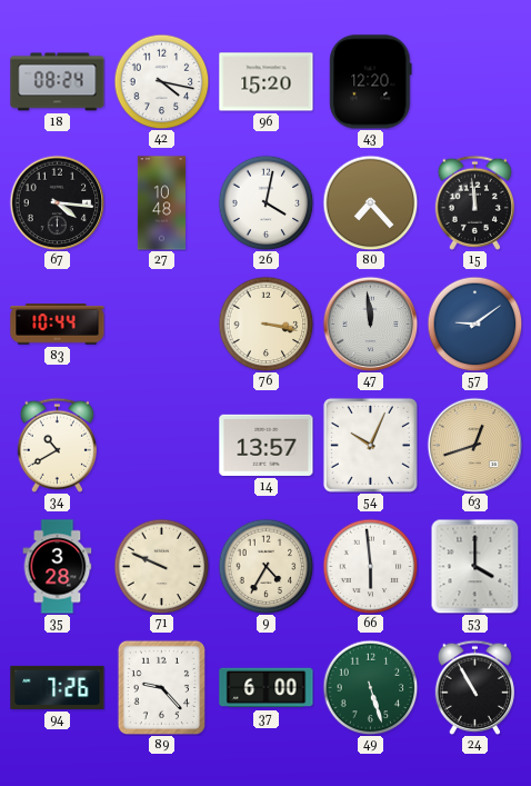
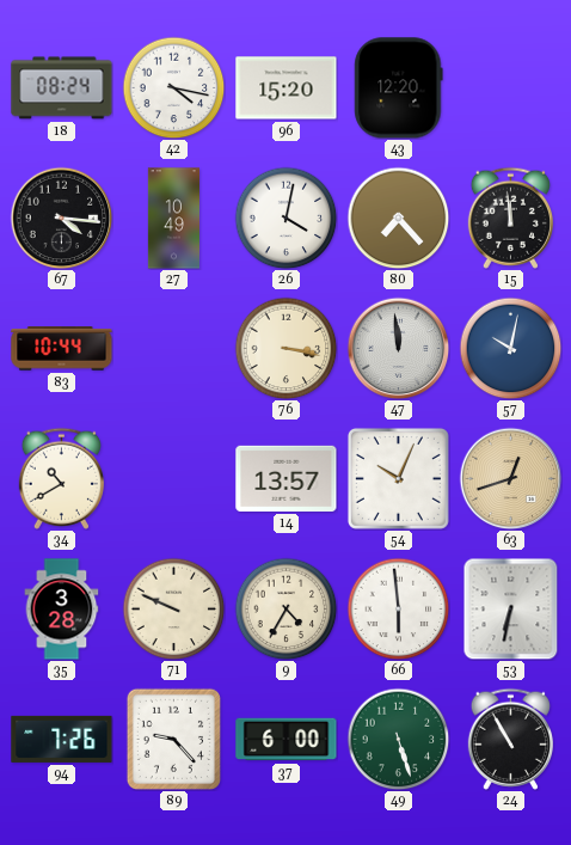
27: 10:48 -> 10:49 (173, 219)
57: 9:09 -> 10:02 (510, 348)
53: 4:00 -> 6:32 (511, 608)
